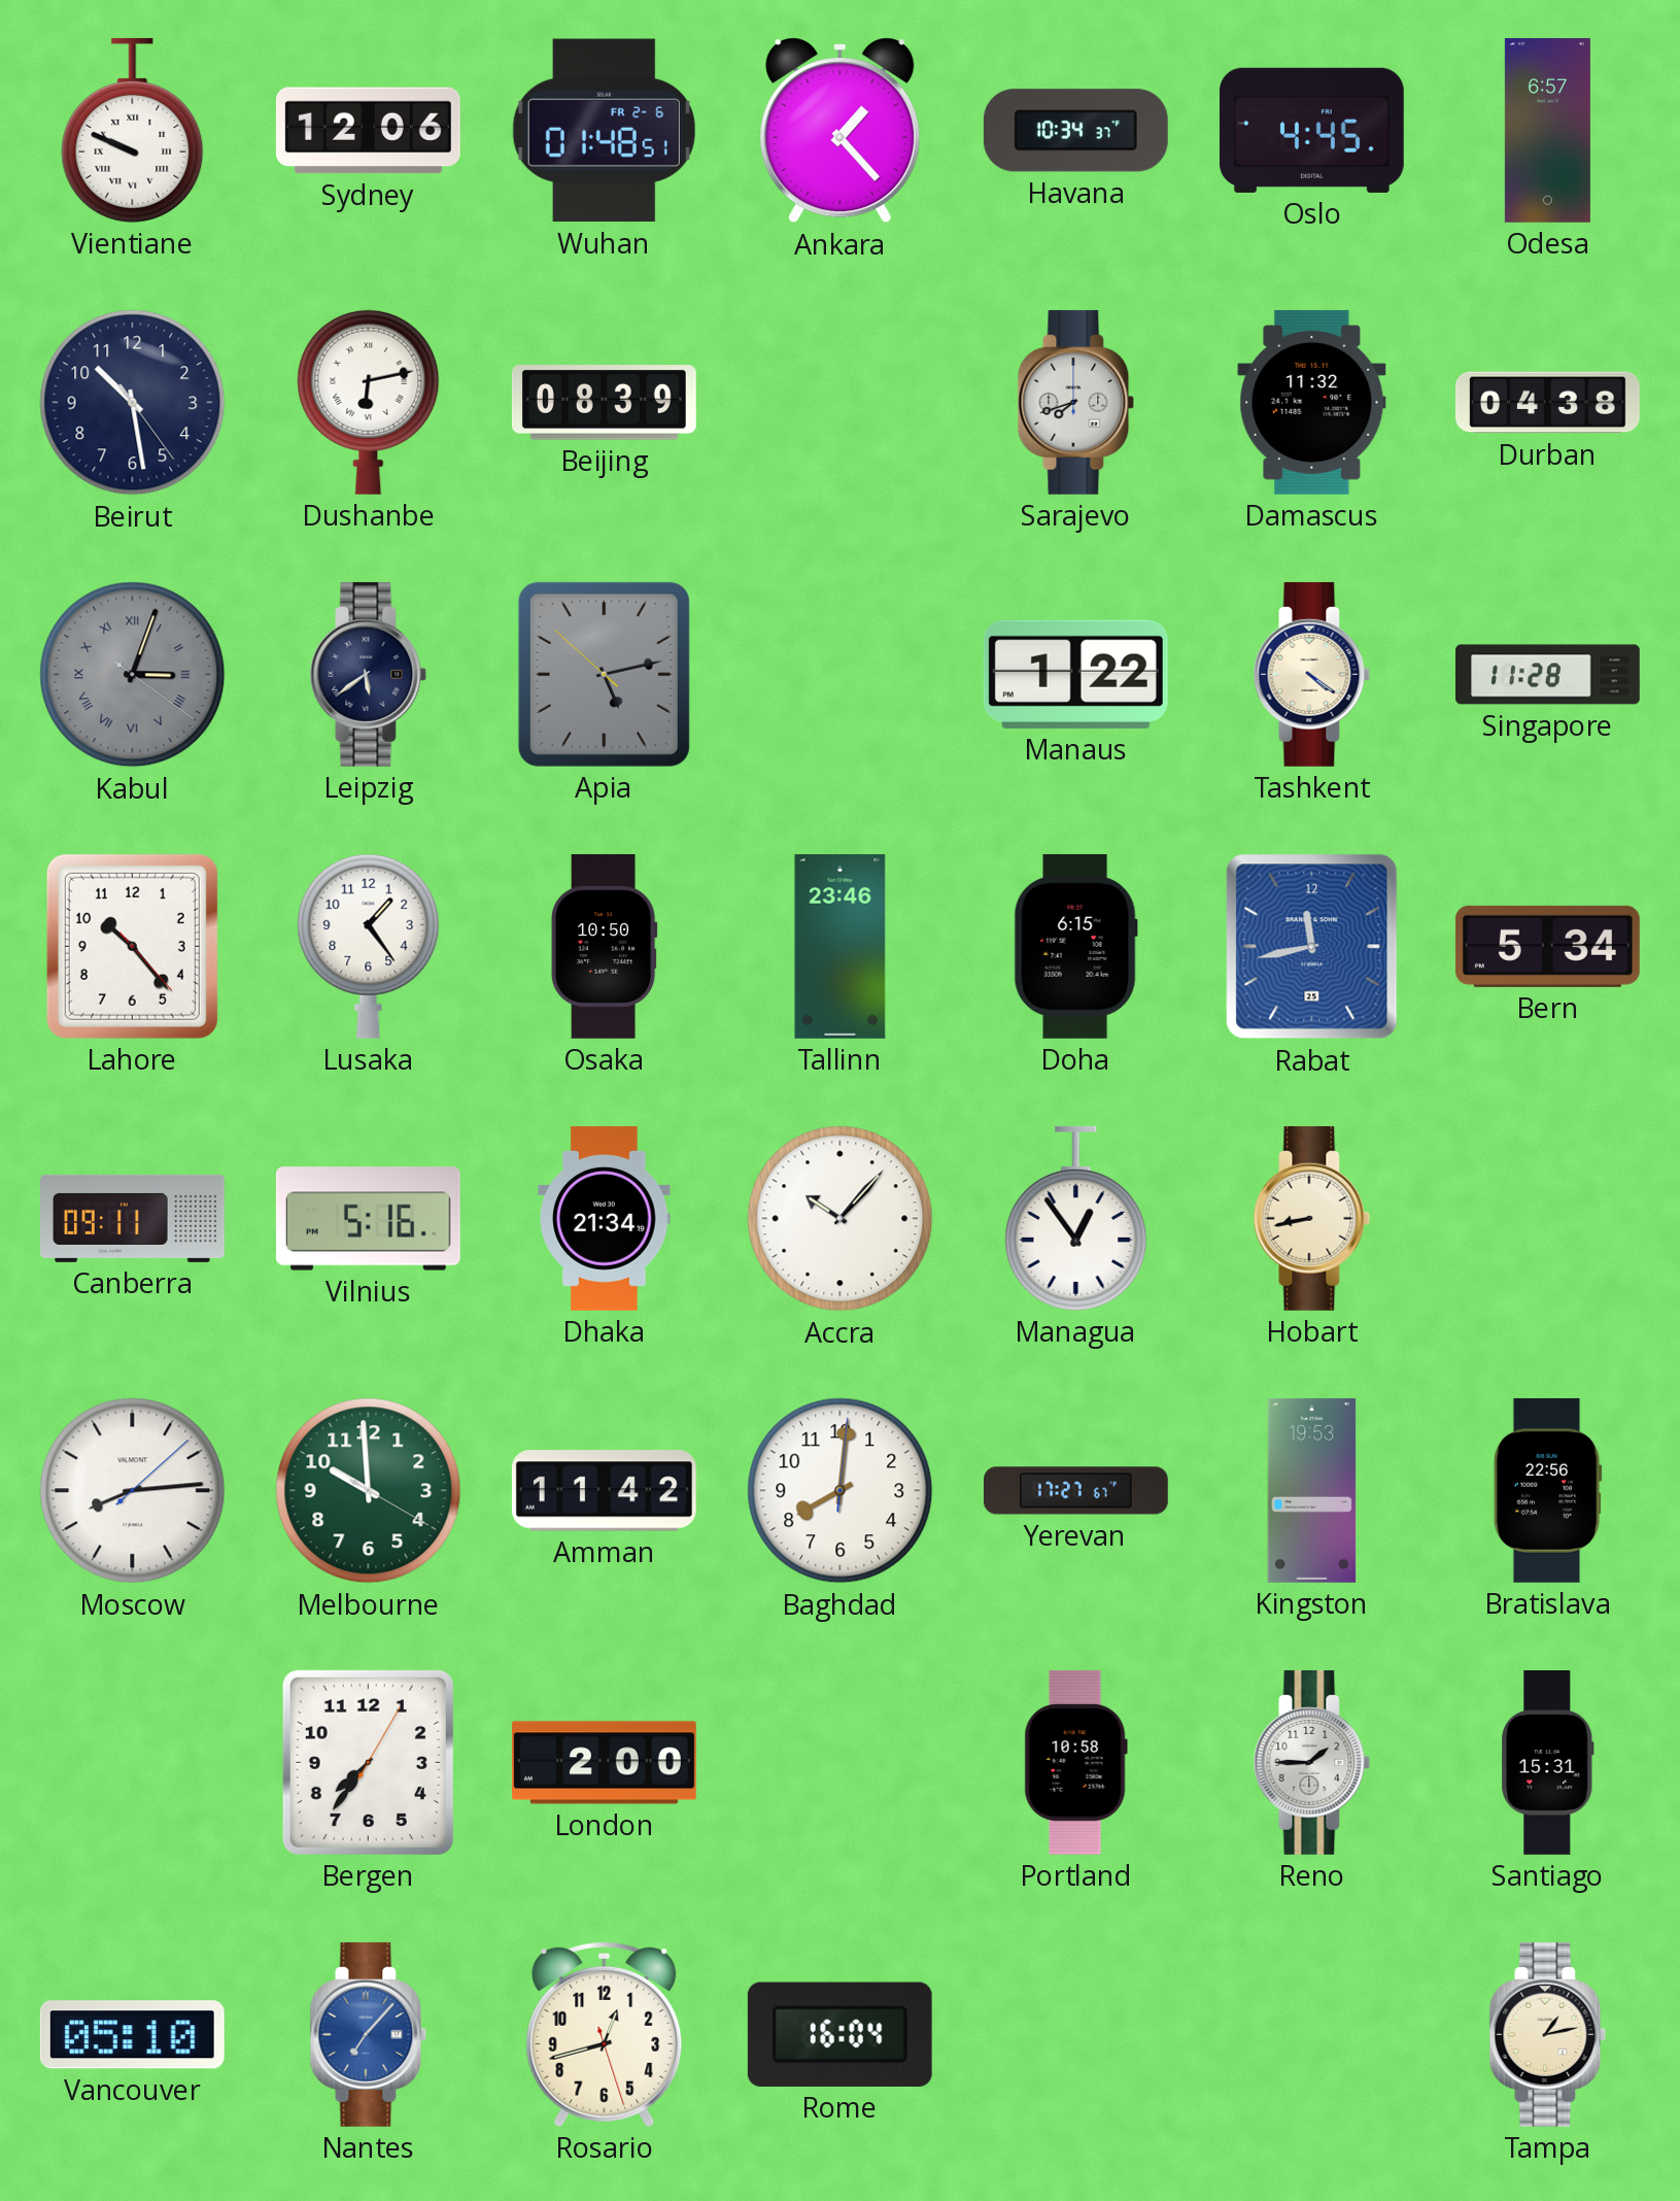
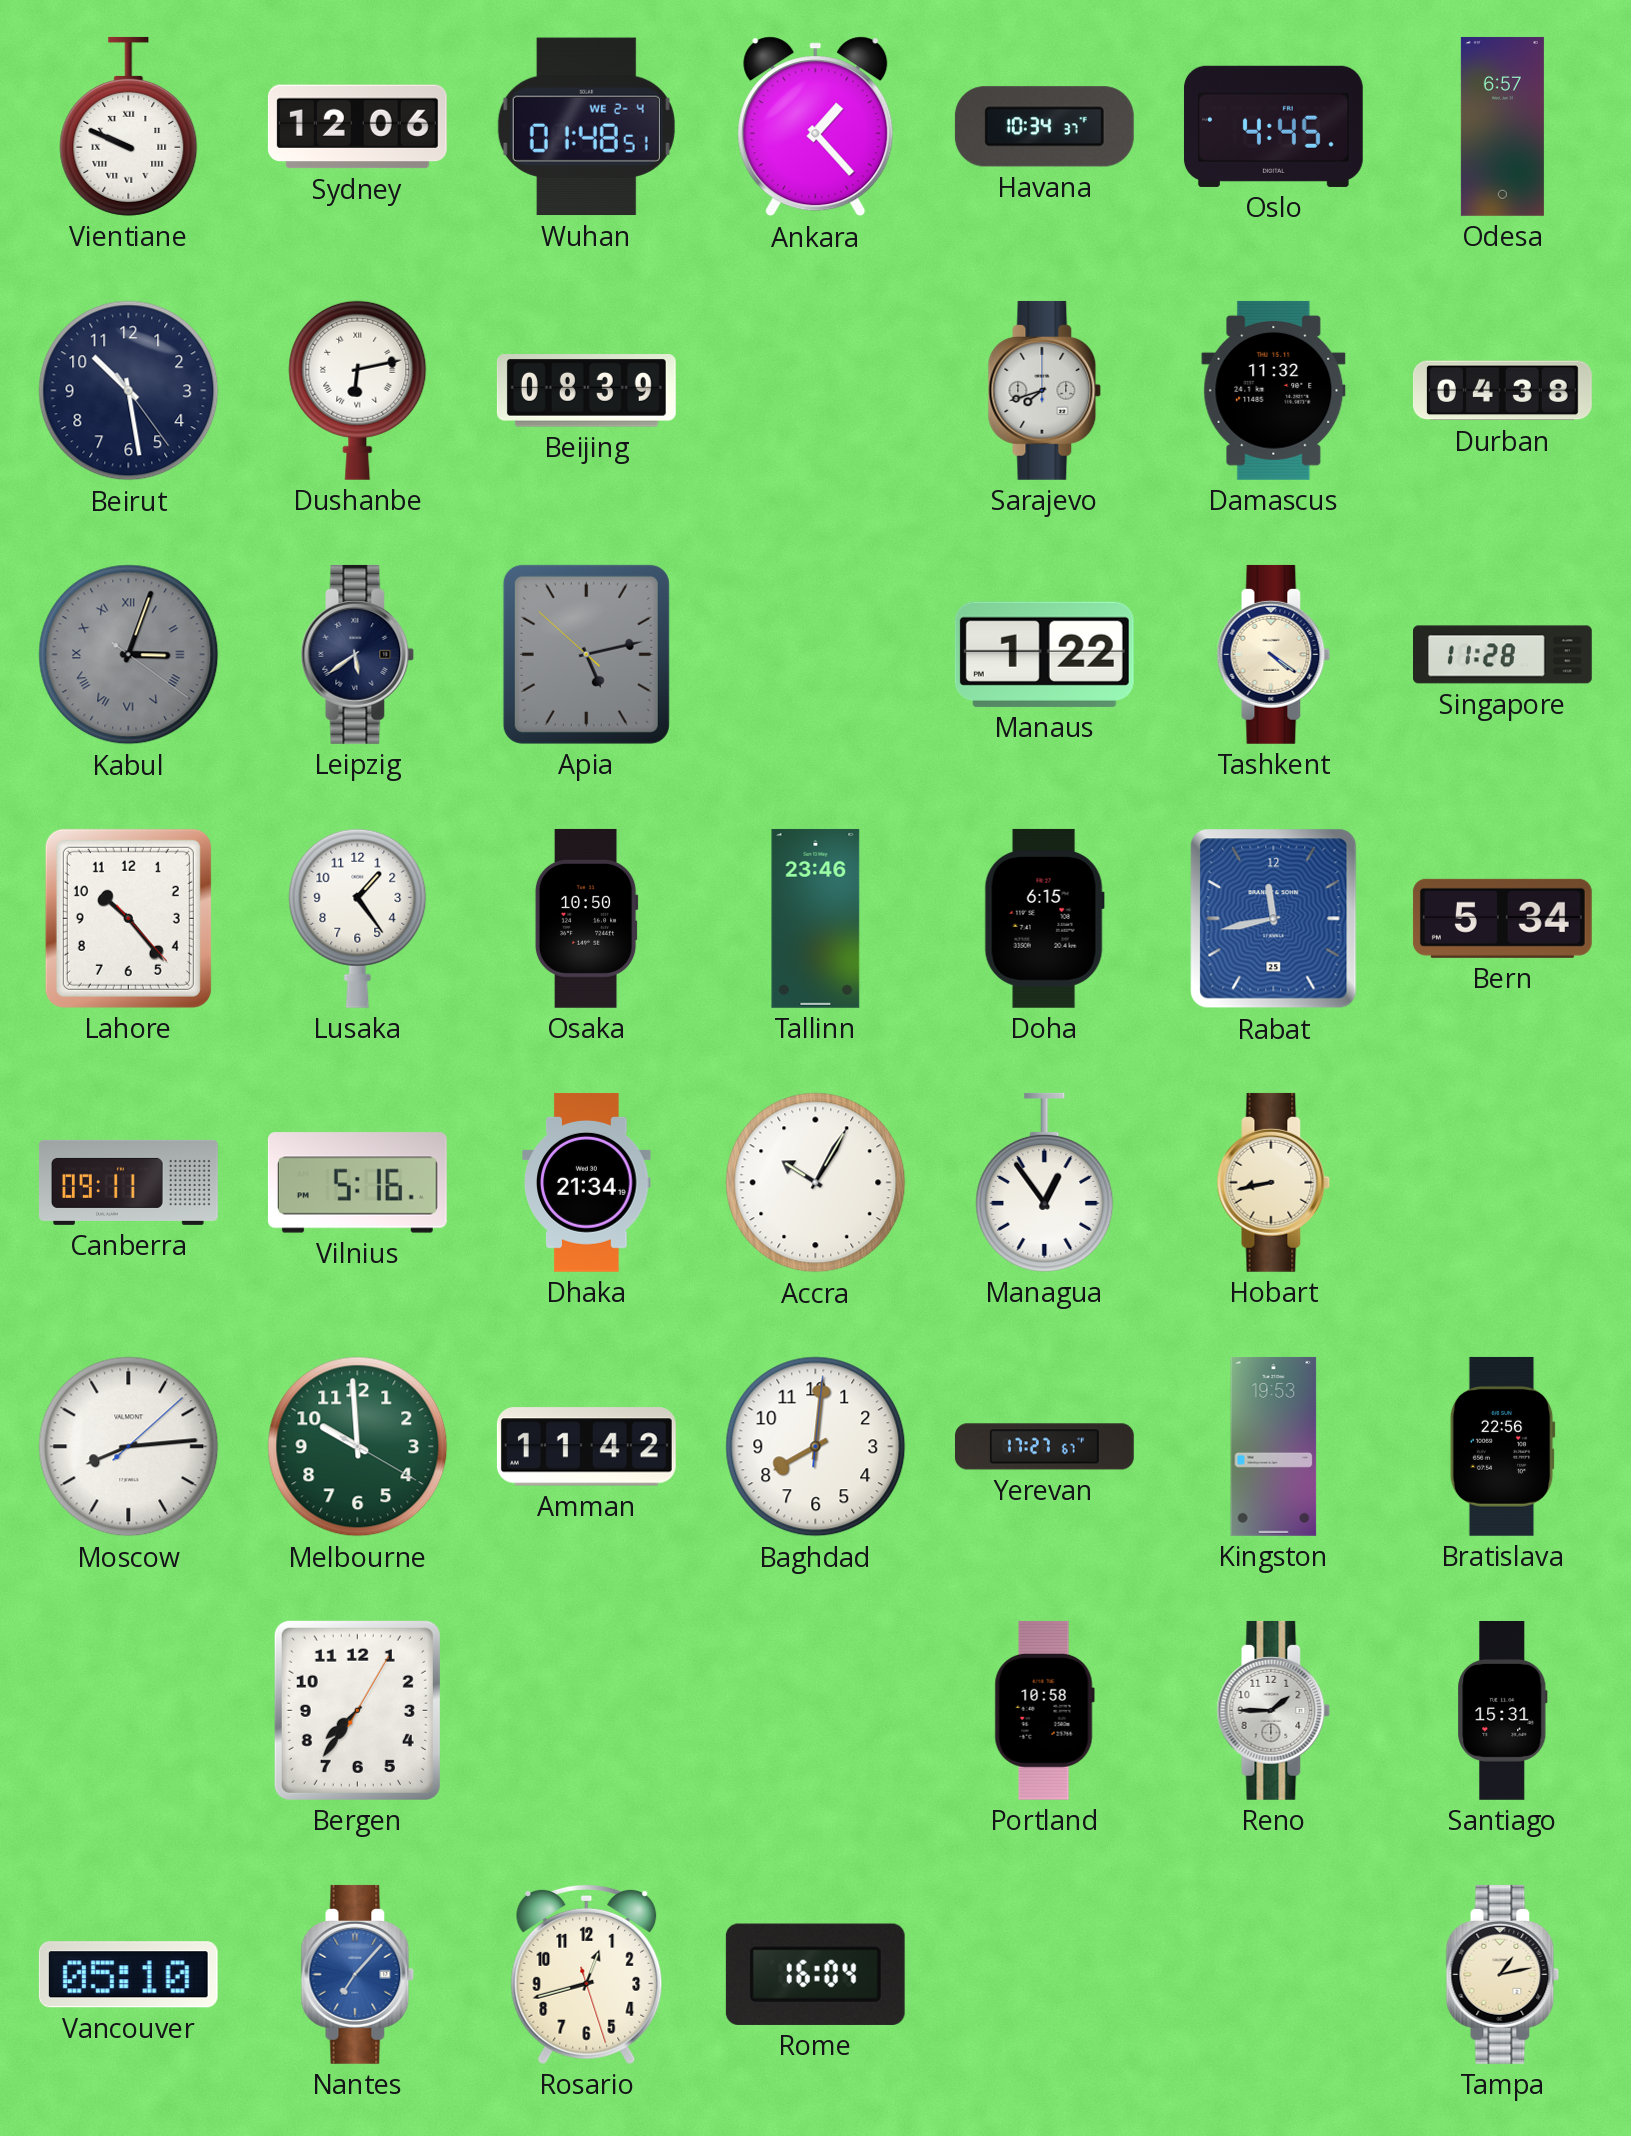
Wuhan date: FR 2-6 -> WE 2-4 (586, 127)
Accra: 10:07 -> 10:05 (816, 1183)
London: 2:00 -> none (604, 1763)
